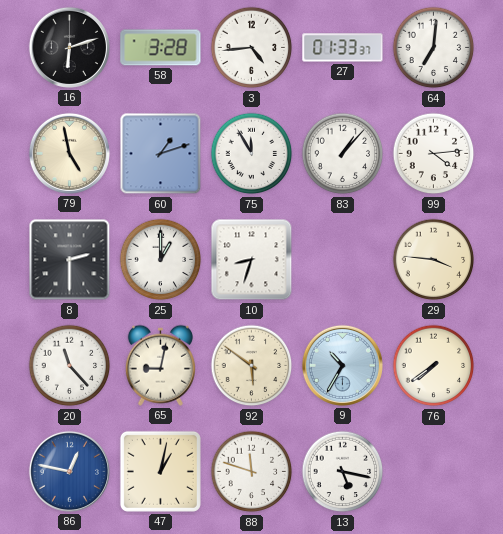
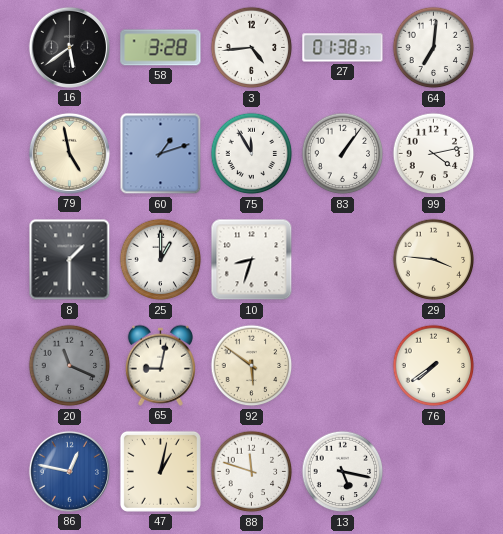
16: 6:12 -> 5:39 (69, 47)
27: 01:33 -> 01:38 (343, 48)
83: 1:07 -> 1:06 (343, 154)
99: 4:14 -> 4:13 (434, 154)
8: 2:30 -> 1:30 (70, 260)
20: 11:23 -> 11:19 (70, 366)
20 dial: white -> grey (70, 366)
9: 10:35 -> none (342, 365)
